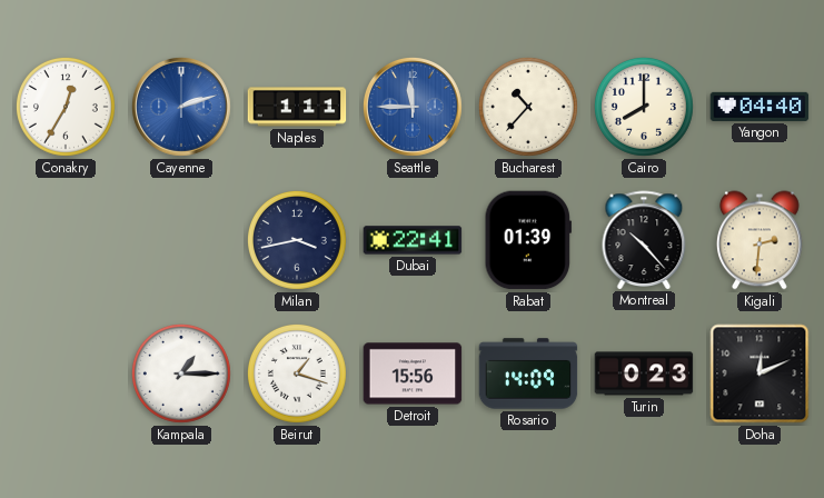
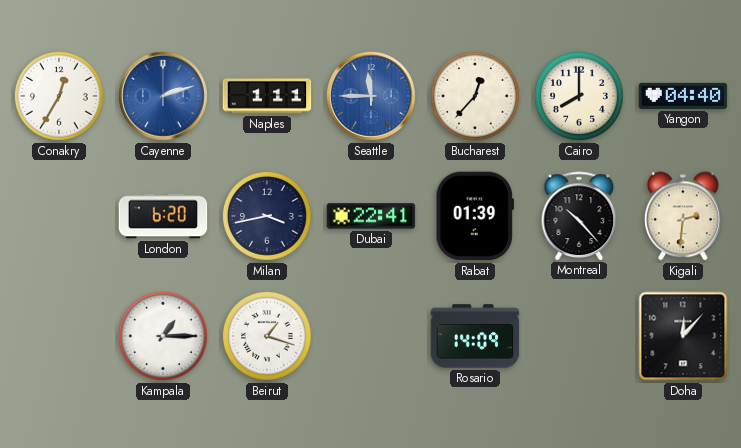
Bucharest: 10:37 -> 12:37 (475, 96)
London: none -> 6:20 (163, 216)
Detroit: 15:56 -> none (413, 373)
Turin: 0:23 -> none (644, 373)
Doha: 12:11 -> 12:07 (683, 336)
